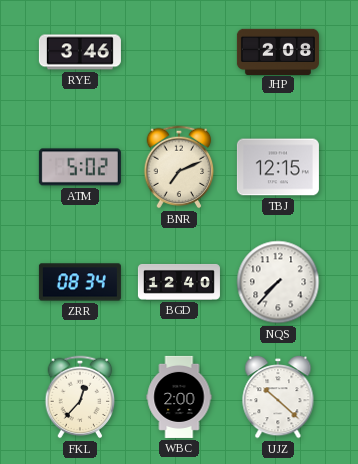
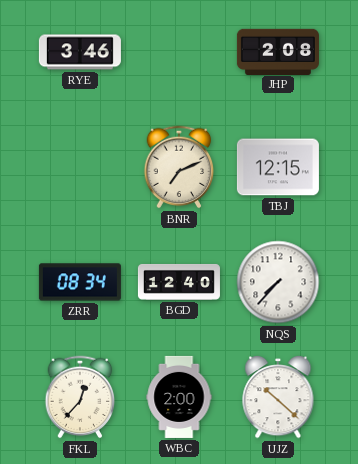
ATM: 5:02 -> none (80, 167)
